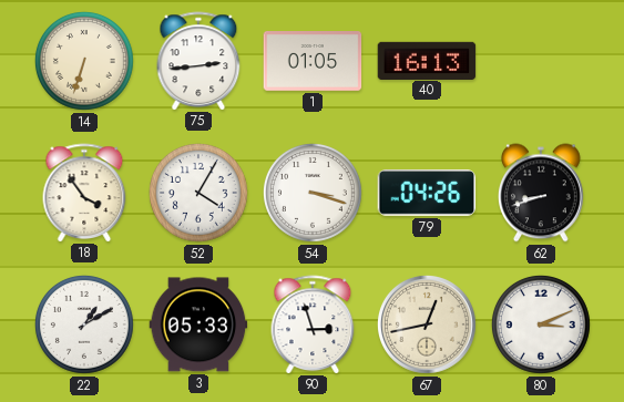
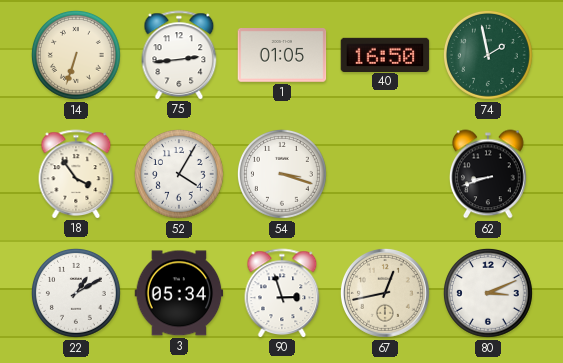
40: 16:13 -> 16:50 (385, 54)
74: none -> 1:58 (488, 55)
79: 04:26 -> none (427, 193)
3: 05:33 -> 05:34 (179, 293)
